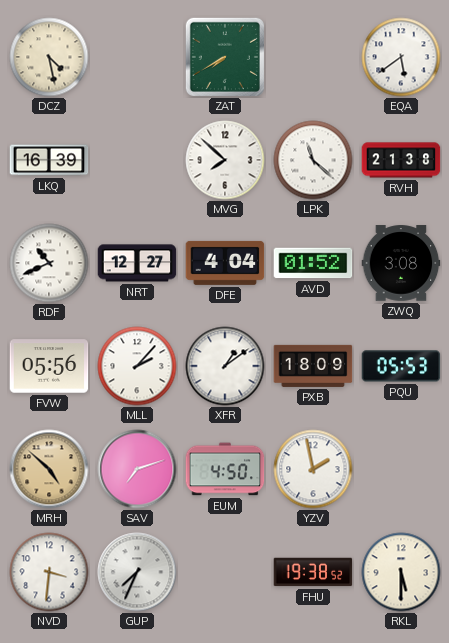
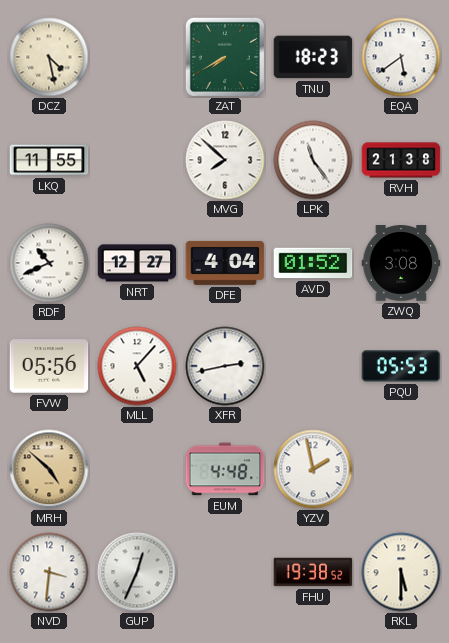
TNU: none -> 18:23 (313, 57)
LKQ: 16:39 -> 11:55 (49, 160)
LPK: 11:22 -> 11:24 (313, 160)
MLL: 2:07 -> 5:07 (137, 366)
XFR: 1:09 -> 2:43 (225, 366)
PXB: 18:09 -> none (313, 366)
SAV: 7:12 -> none (137, 469)
EUM: 4:50 -> 4:48 (225, 469)
GUP: 7:34 -> 12:34 (137, 572)
